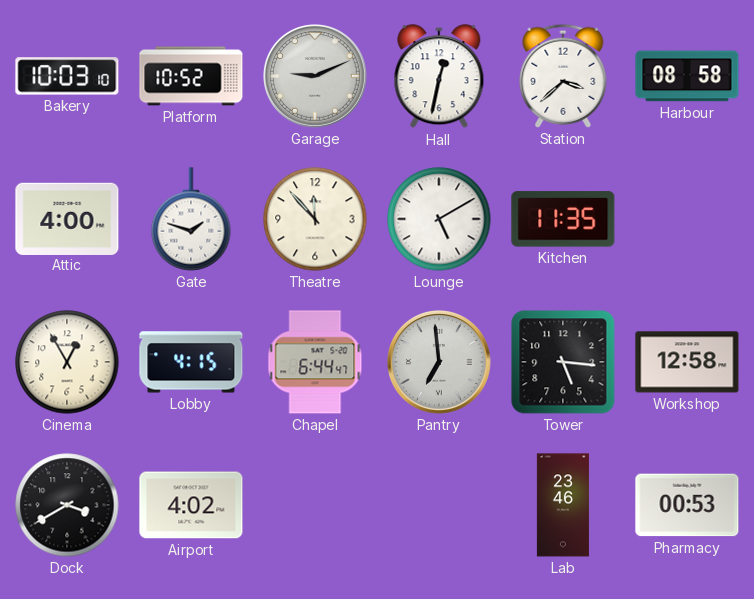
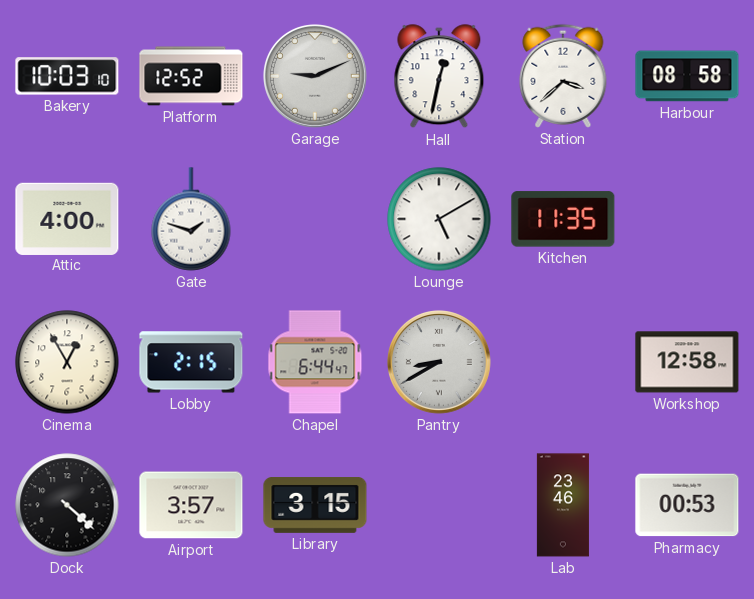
Platform: 10:52 -> 12:52 (191, 76)
Theatre: 11:53 -> none (315, 219)
Lobby: 4:15 -> 2:15 (191, 362)
Pantry: 6:59 -> 8:40 (439, 362)
Tower: 5:16 -> none (563, 362)
Dock: 3:40 -> 4:22 (67, 505)
Airport: 4:02 -> 3:57 (191, 505)
Library: none -> 3:15 (315, 506)
